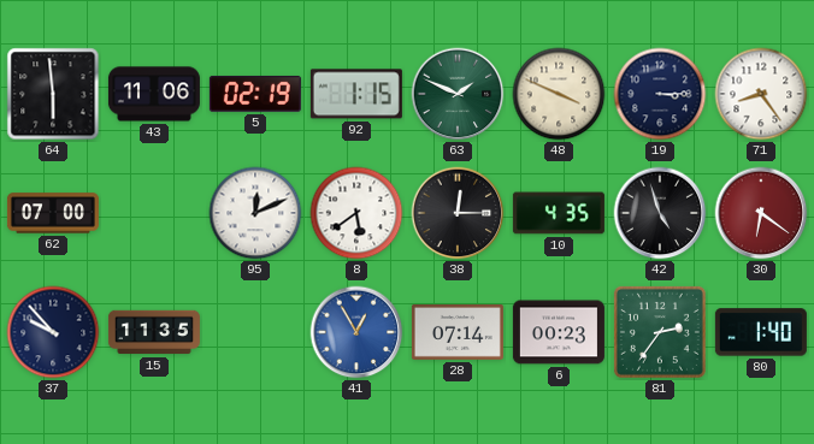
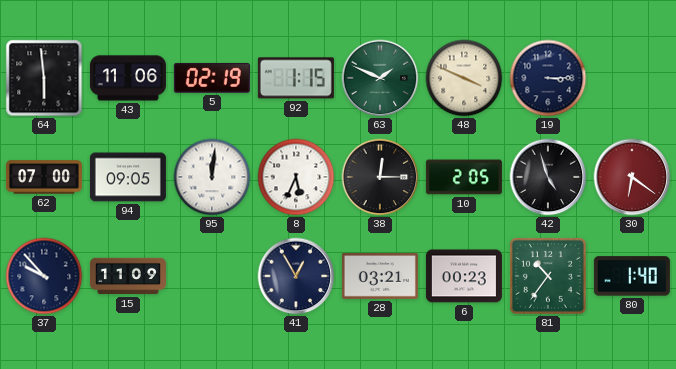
71: 8:24 -> none (761, 94)
94: none -> 09:05 (128, 177)
95: 12:11 -> 12:01 (212, 177)
8: 5:39 -> 5:34 (296, 177)
10: 4:35 -> 2:05 (464, 177)
15: 11:35 -> 11:09 (128, 276)
41 dial: blue -> navy (296, 276)
28: 07:14 -> 03:21 (380, 276)
81: 2:36 -> 10:36 (548, 276)
